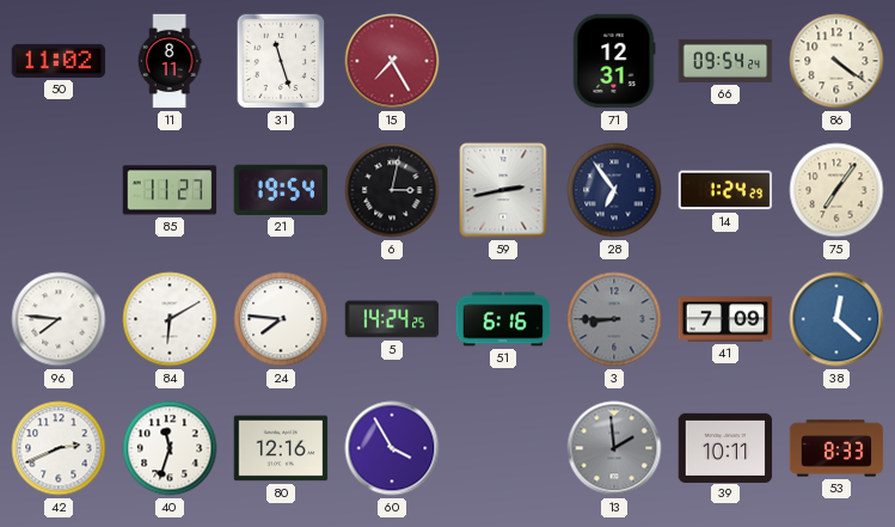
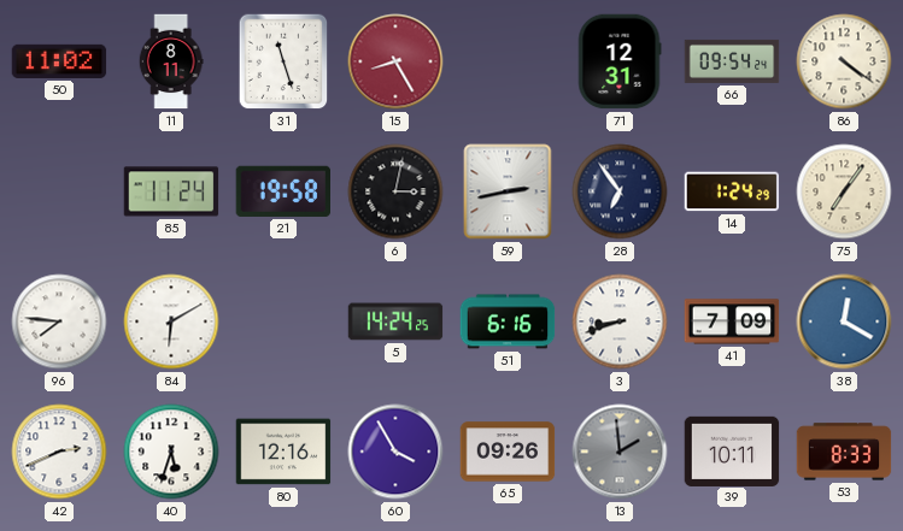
15: 7:25 -> 8:25 (395, 61)
85: 11:27 -> 11:24 (171, 191)
21: 19:54 -> 19:58 (282, 191)
24: 7:46 -> none (281, 319)
3: 8:45 -> 8:42 (620, 321)
3 dial: grey -> white (620, 321)
38: 12:22 -> 12:20 (844, 321)
40: 11:33 -> 5:33 (171, 452)
65: none -> 09:26 (508, 452)
